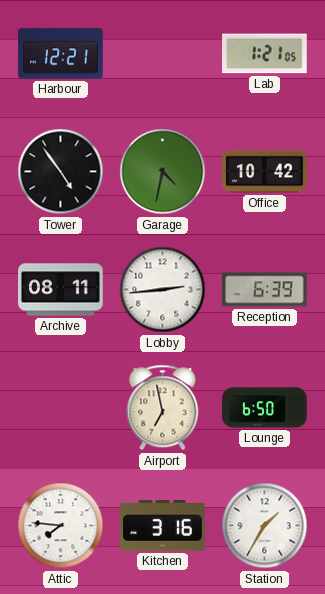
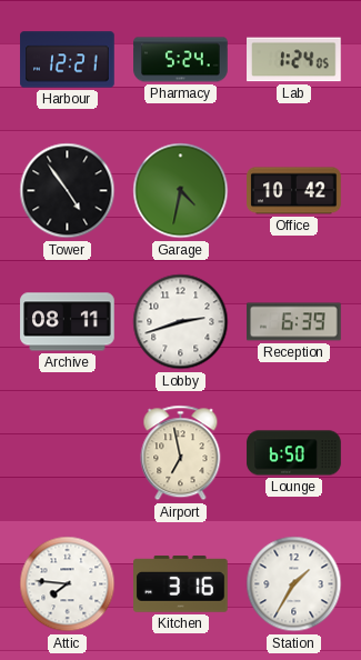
Pharmacy: none -> 5:24 (181, 60)
Lab: 1:21 -> 1:24 (294, 60)
Lobby: 2:44 -> 2:42 (181, 322)
